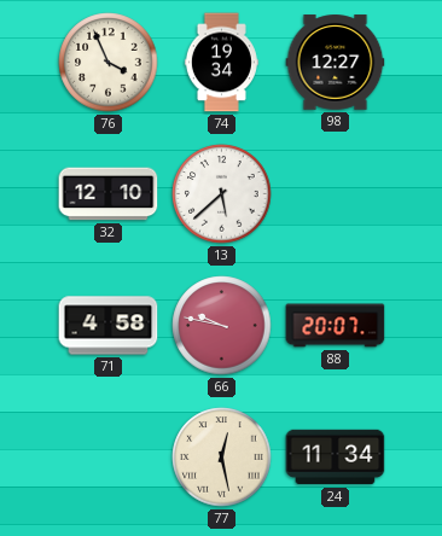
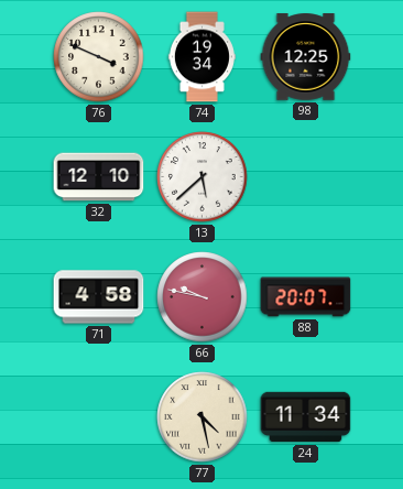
76: 3:56 -> 3:49 (99, 57)
98: 12:27 -> 12:25 (306, 57)
77: 12:28 -> 4:28 (203, 417)
